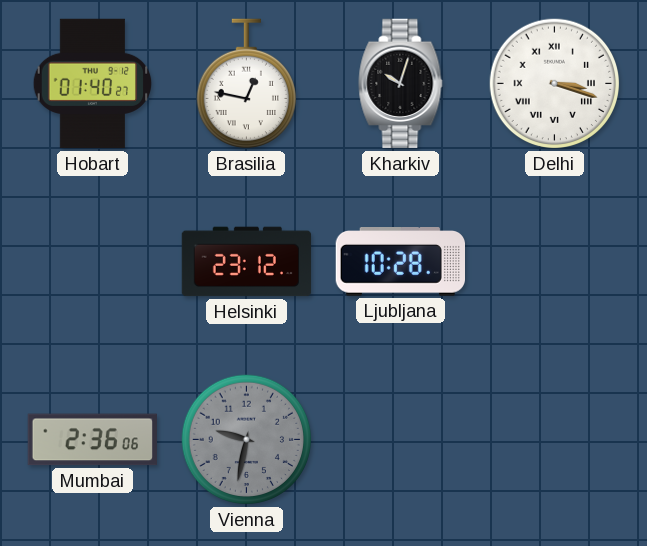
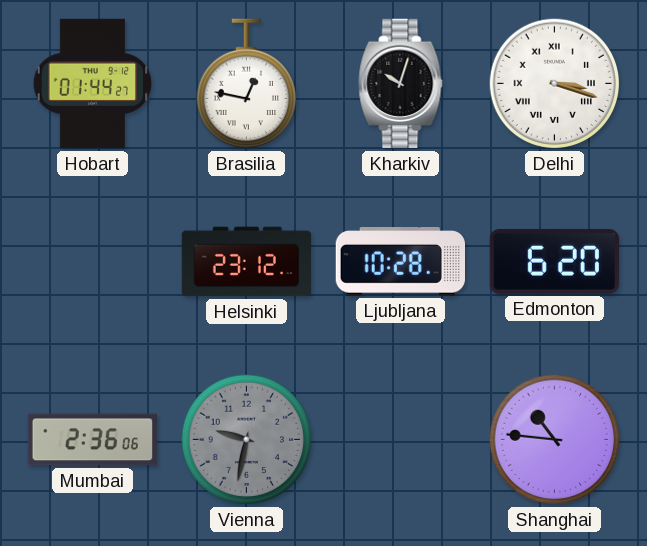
Hobart: 01:40 -> 01:44 (93, 84)
Edmonton: none -> 6:20 (554, 261)
Shanghai: none -> 10:46 (555, 440)
